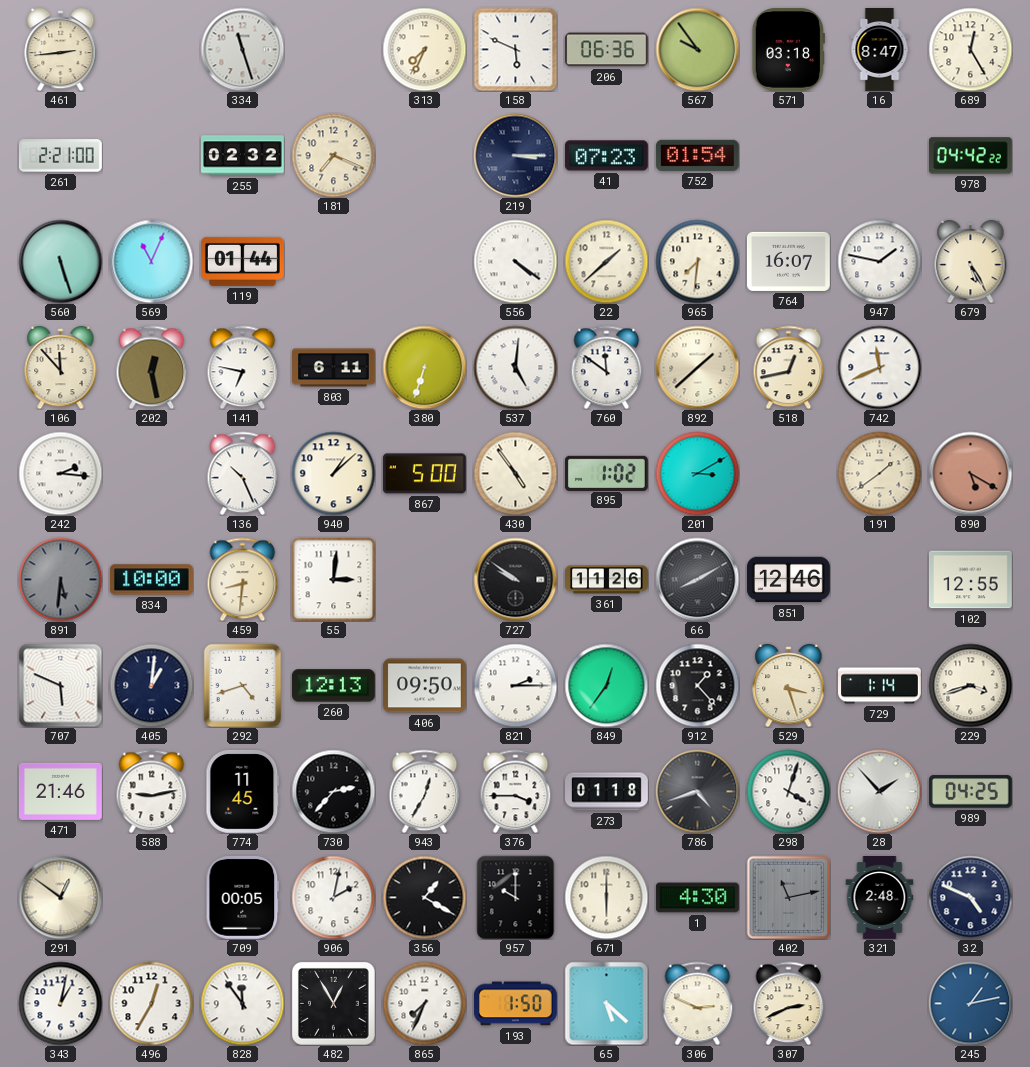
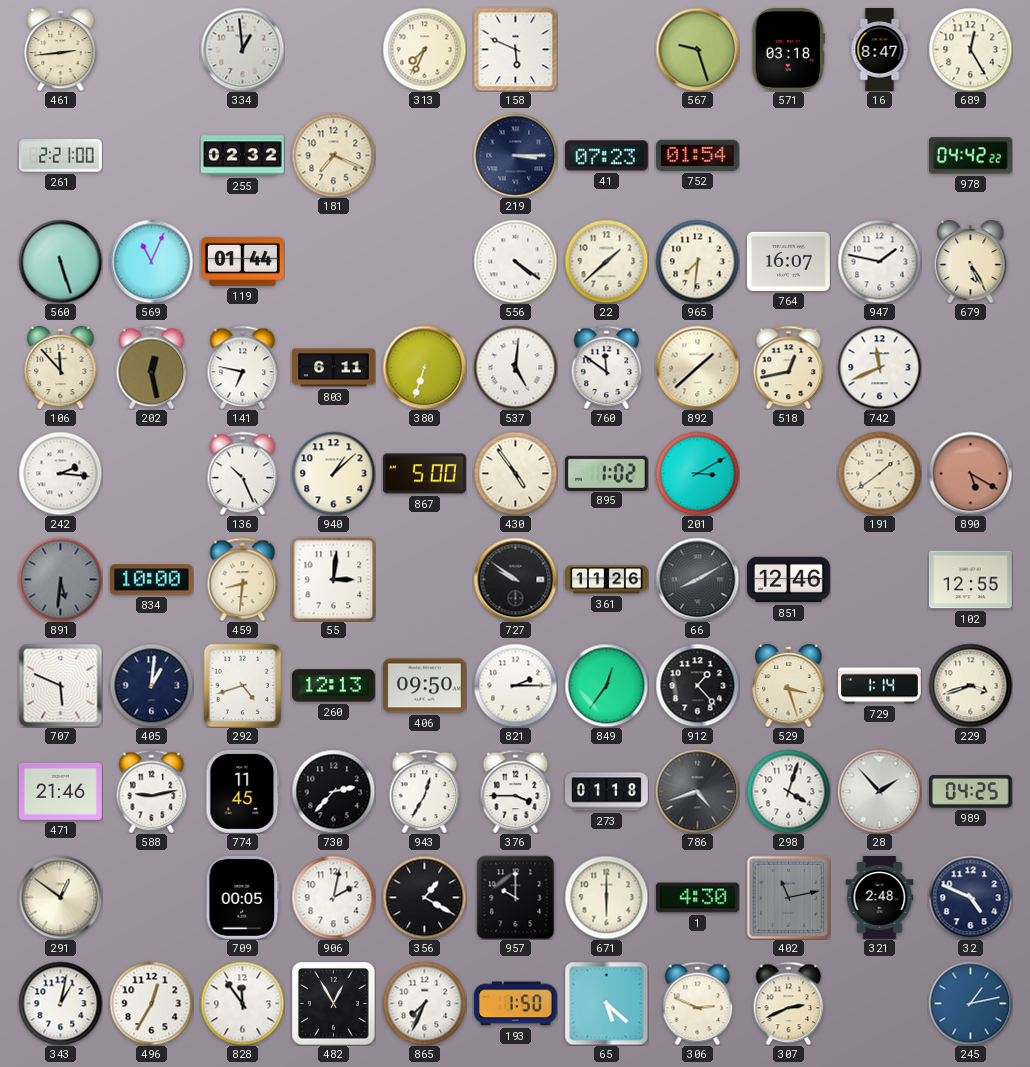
334: 11:27 -> 12:59 (242, 49)
206: 06:36 -> none (606, 50)
567: 9:54 -> 9:27 (697, 49)
